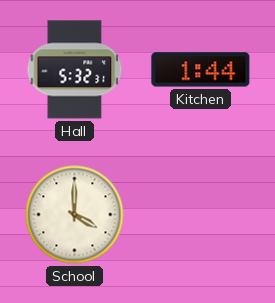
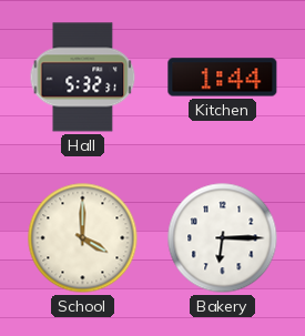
Bakery: none -> 6:15 (223, 238)
